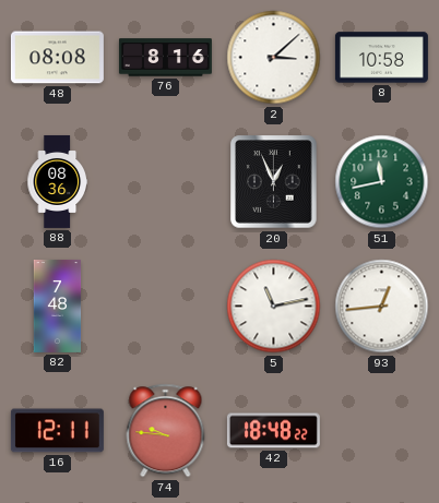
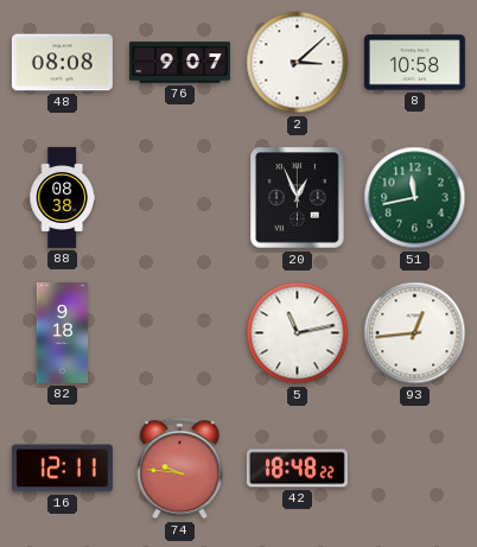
76: 8:16 -> 9:07 (179, 63)
88: 08:36 -> 08:38 (62, 197)
82: 7:48 -> 9:18 (63, 332)
